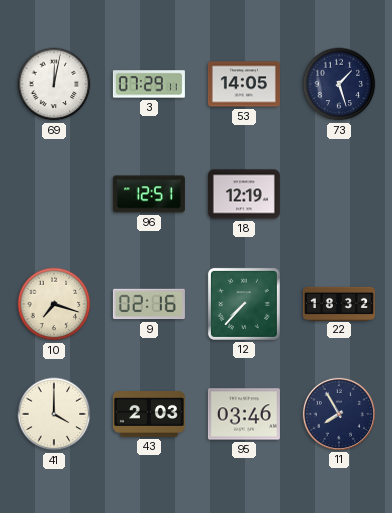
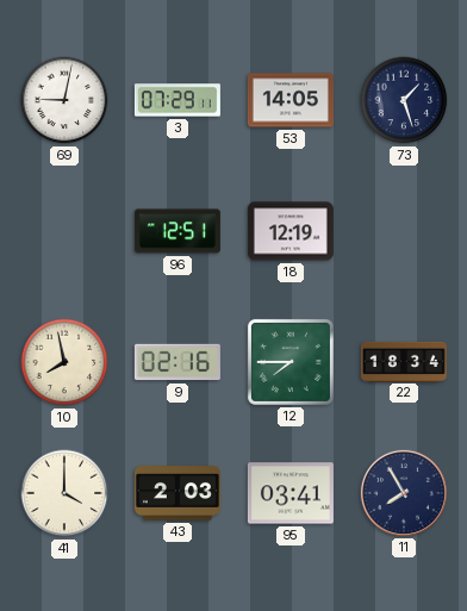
69: 12:02 -> 9:02 (64, 100)
10: 7:18 -> 7:58 (64, 362)
12: 7:37 -> 7:45 (291, 362)
22: 18:32 -> 18:34 (404, 361)
95: 03:46 -> 03:41 (291, 493)
